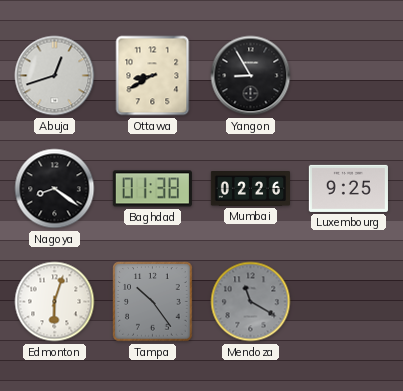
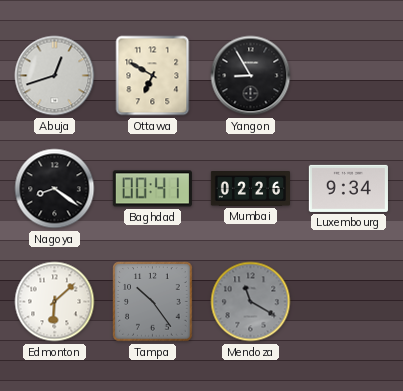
Ottawa: 8:40 -> 6:50 (153, 76)
Baghdad: 01:38 -> 00:41 (152, 189)
Luxembourg: 9:25 -> 9:34 (348, 188)
Edmonton: 6:03 -> 6:08 (55, 302)
